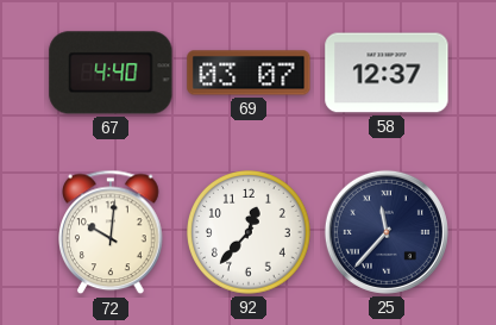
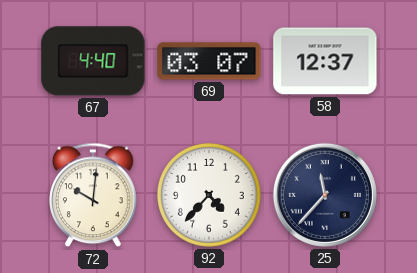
92: 12:37 -> 4:37 (210, 196)
